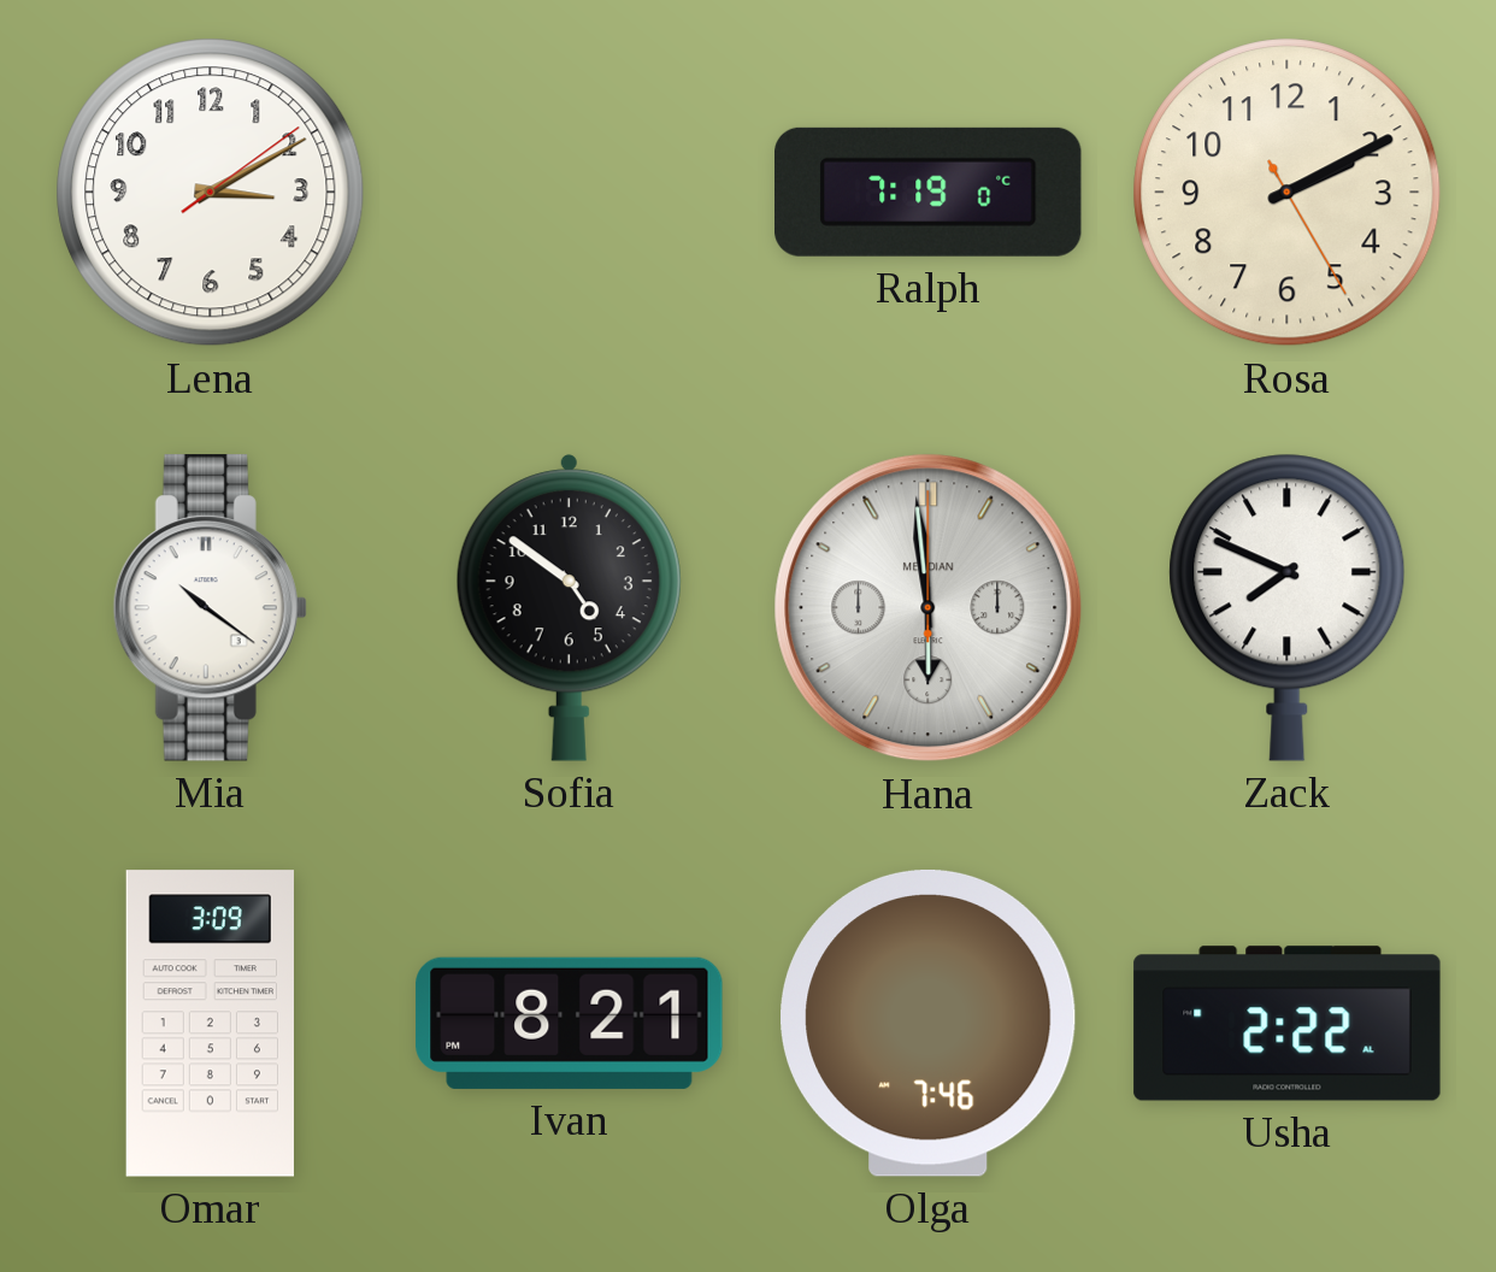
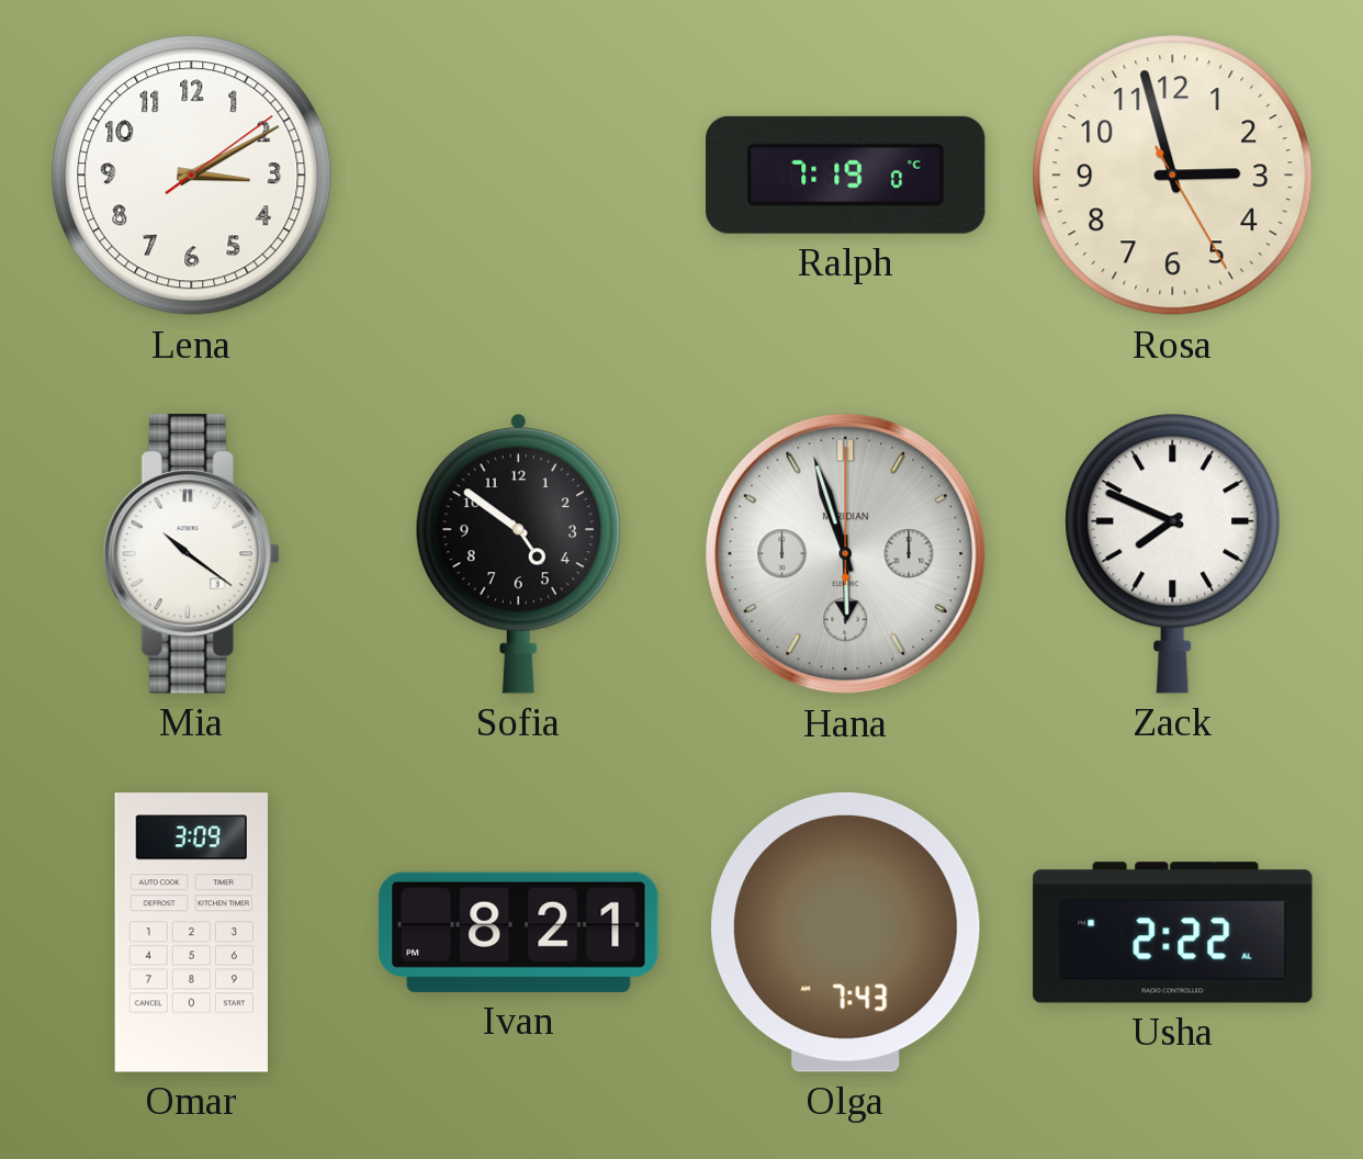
Rosa: 2:10 -> 2:57 (1173, 176)
Hana: 5:59 -> 5:57 (846, 554)
Olga: 7:46 -> 7:43 (846, 932)
